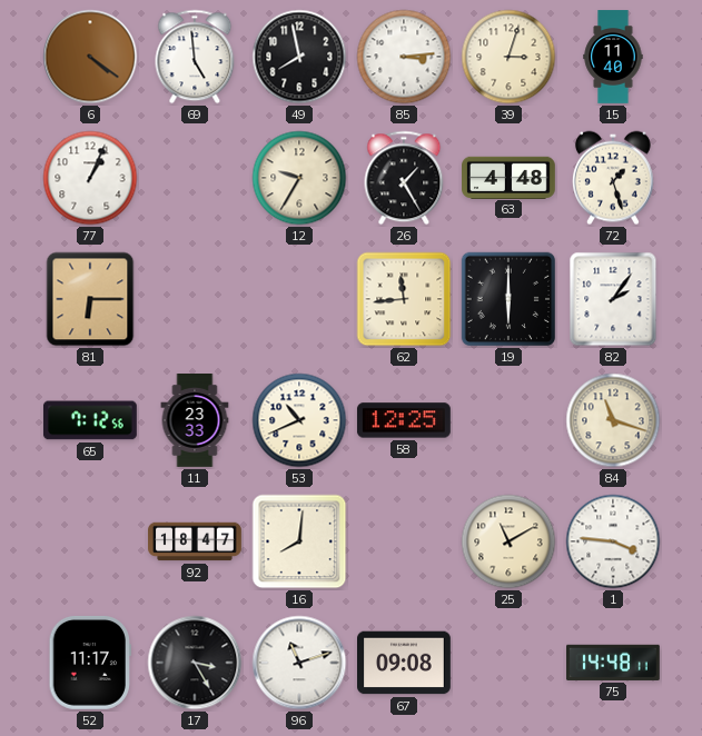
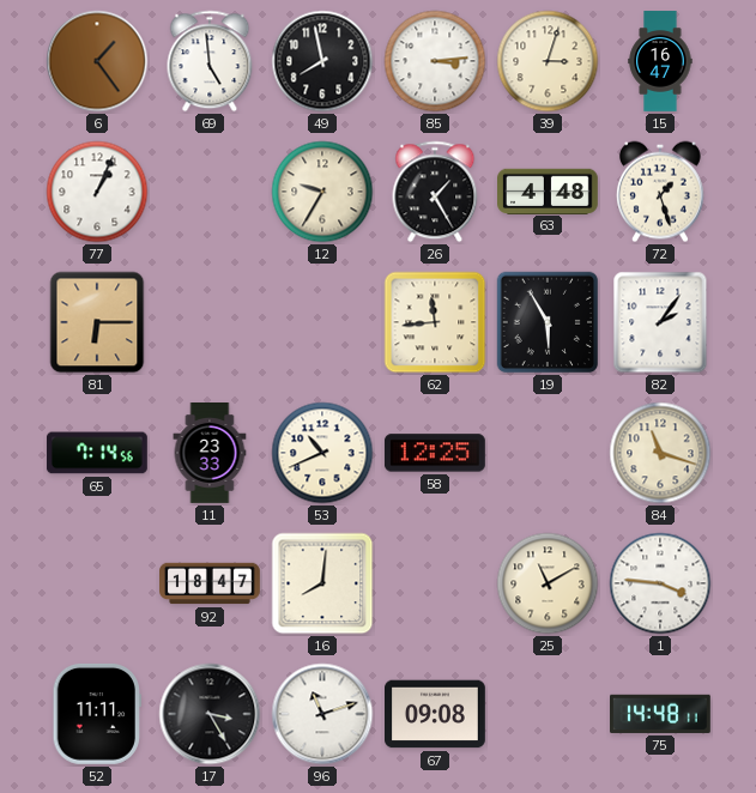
6: 4:21 -> 1:24 (97, 61)
15: 11:40 -> 16:47 (660, 61)
19: 6:00 -> 5:55 (548, 322)
65: 7:12 -> 7:14 (97, 453)
52: 11:17 -> 11:11 (97, 714)
